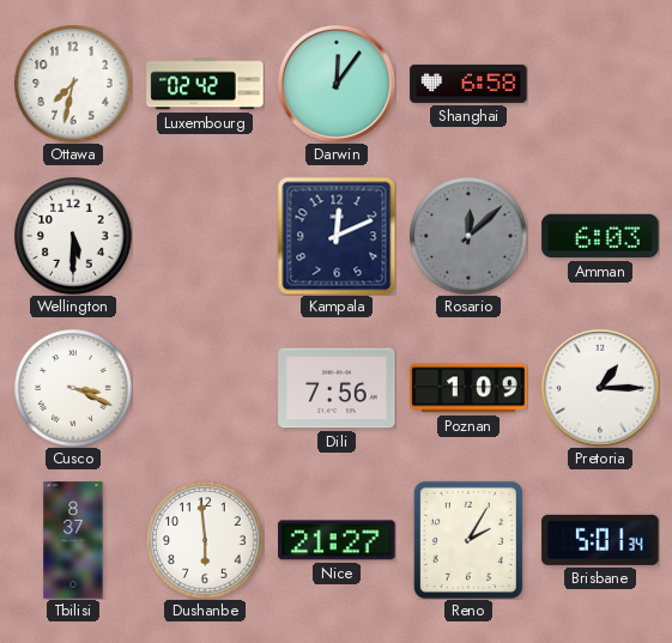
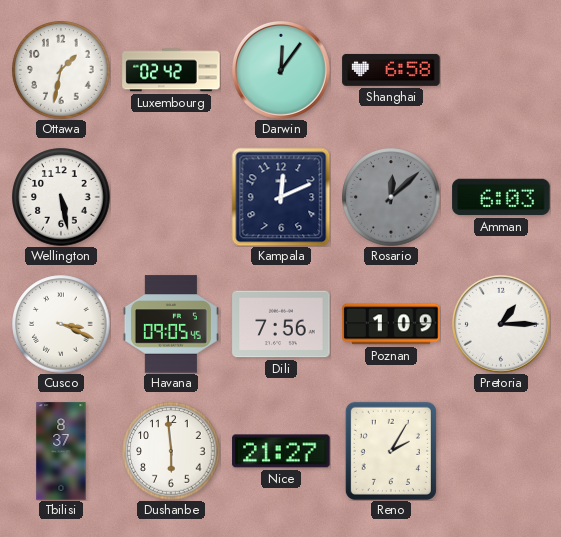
Ottawa: 7:32 -> 1:32 (61, 70)
Wellington: 5:30 -> 5:28 (61, 197)
Havana: none -> 09:05 (171, 324)
Brisbane: 5:01 -> none (600, 540)
